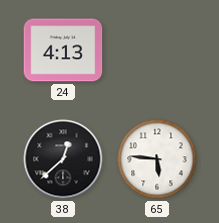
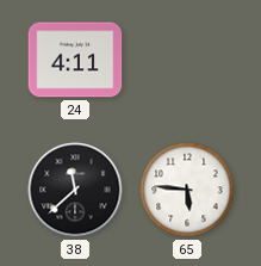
24: 4:13 -> 4:11 (75, 60)
38: 12:38 -> 11:38 (75, 190)
